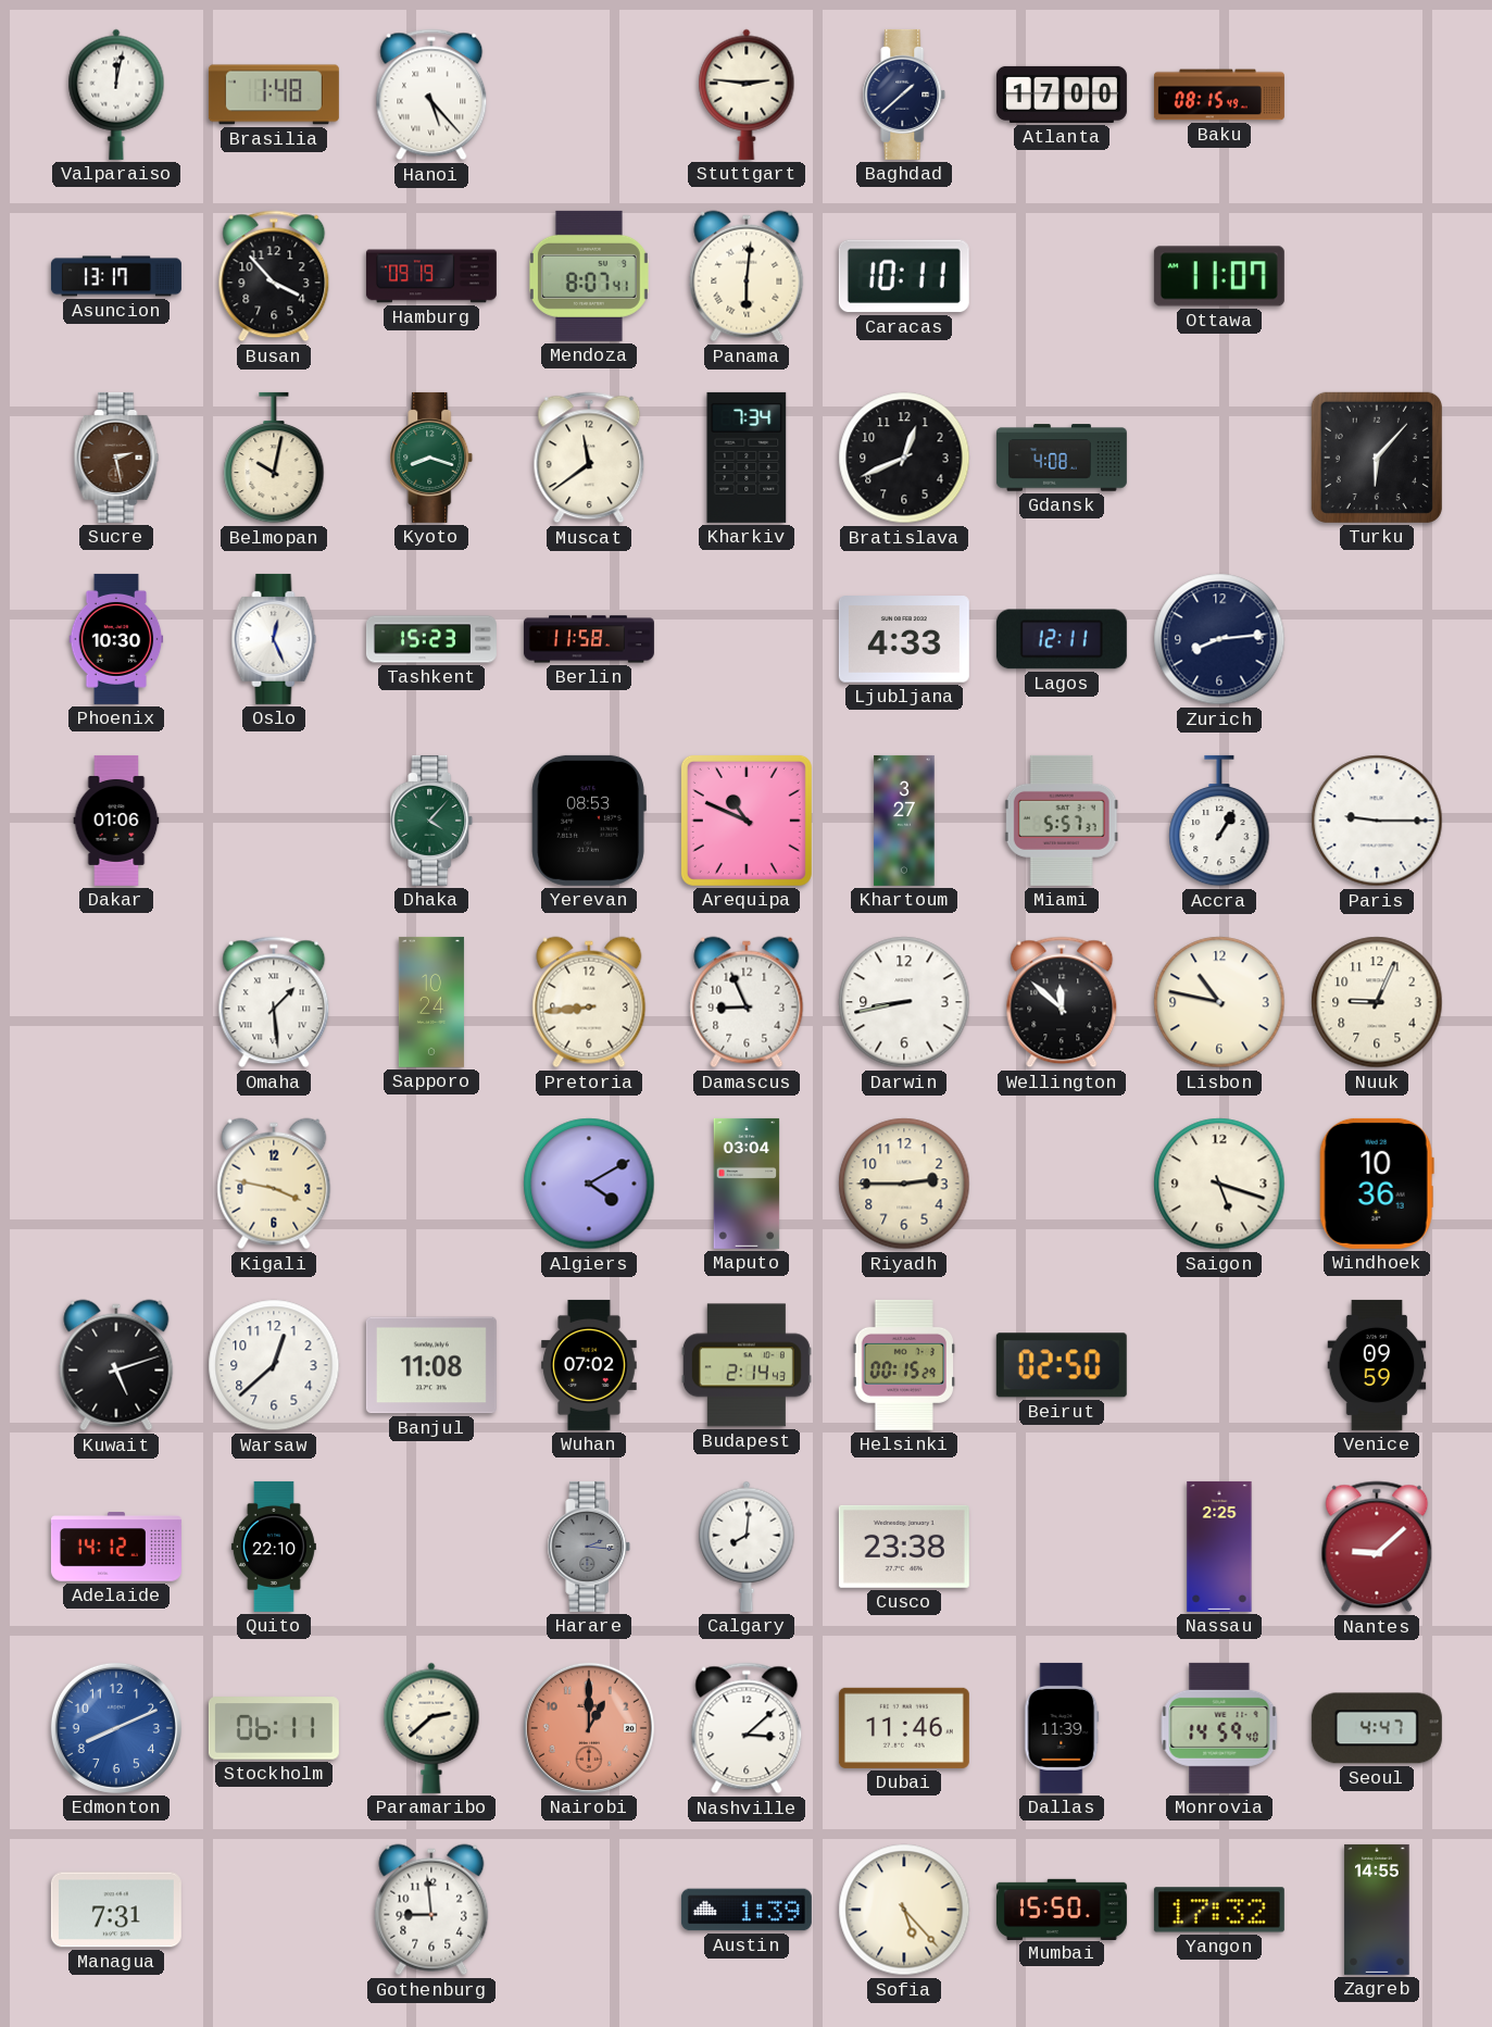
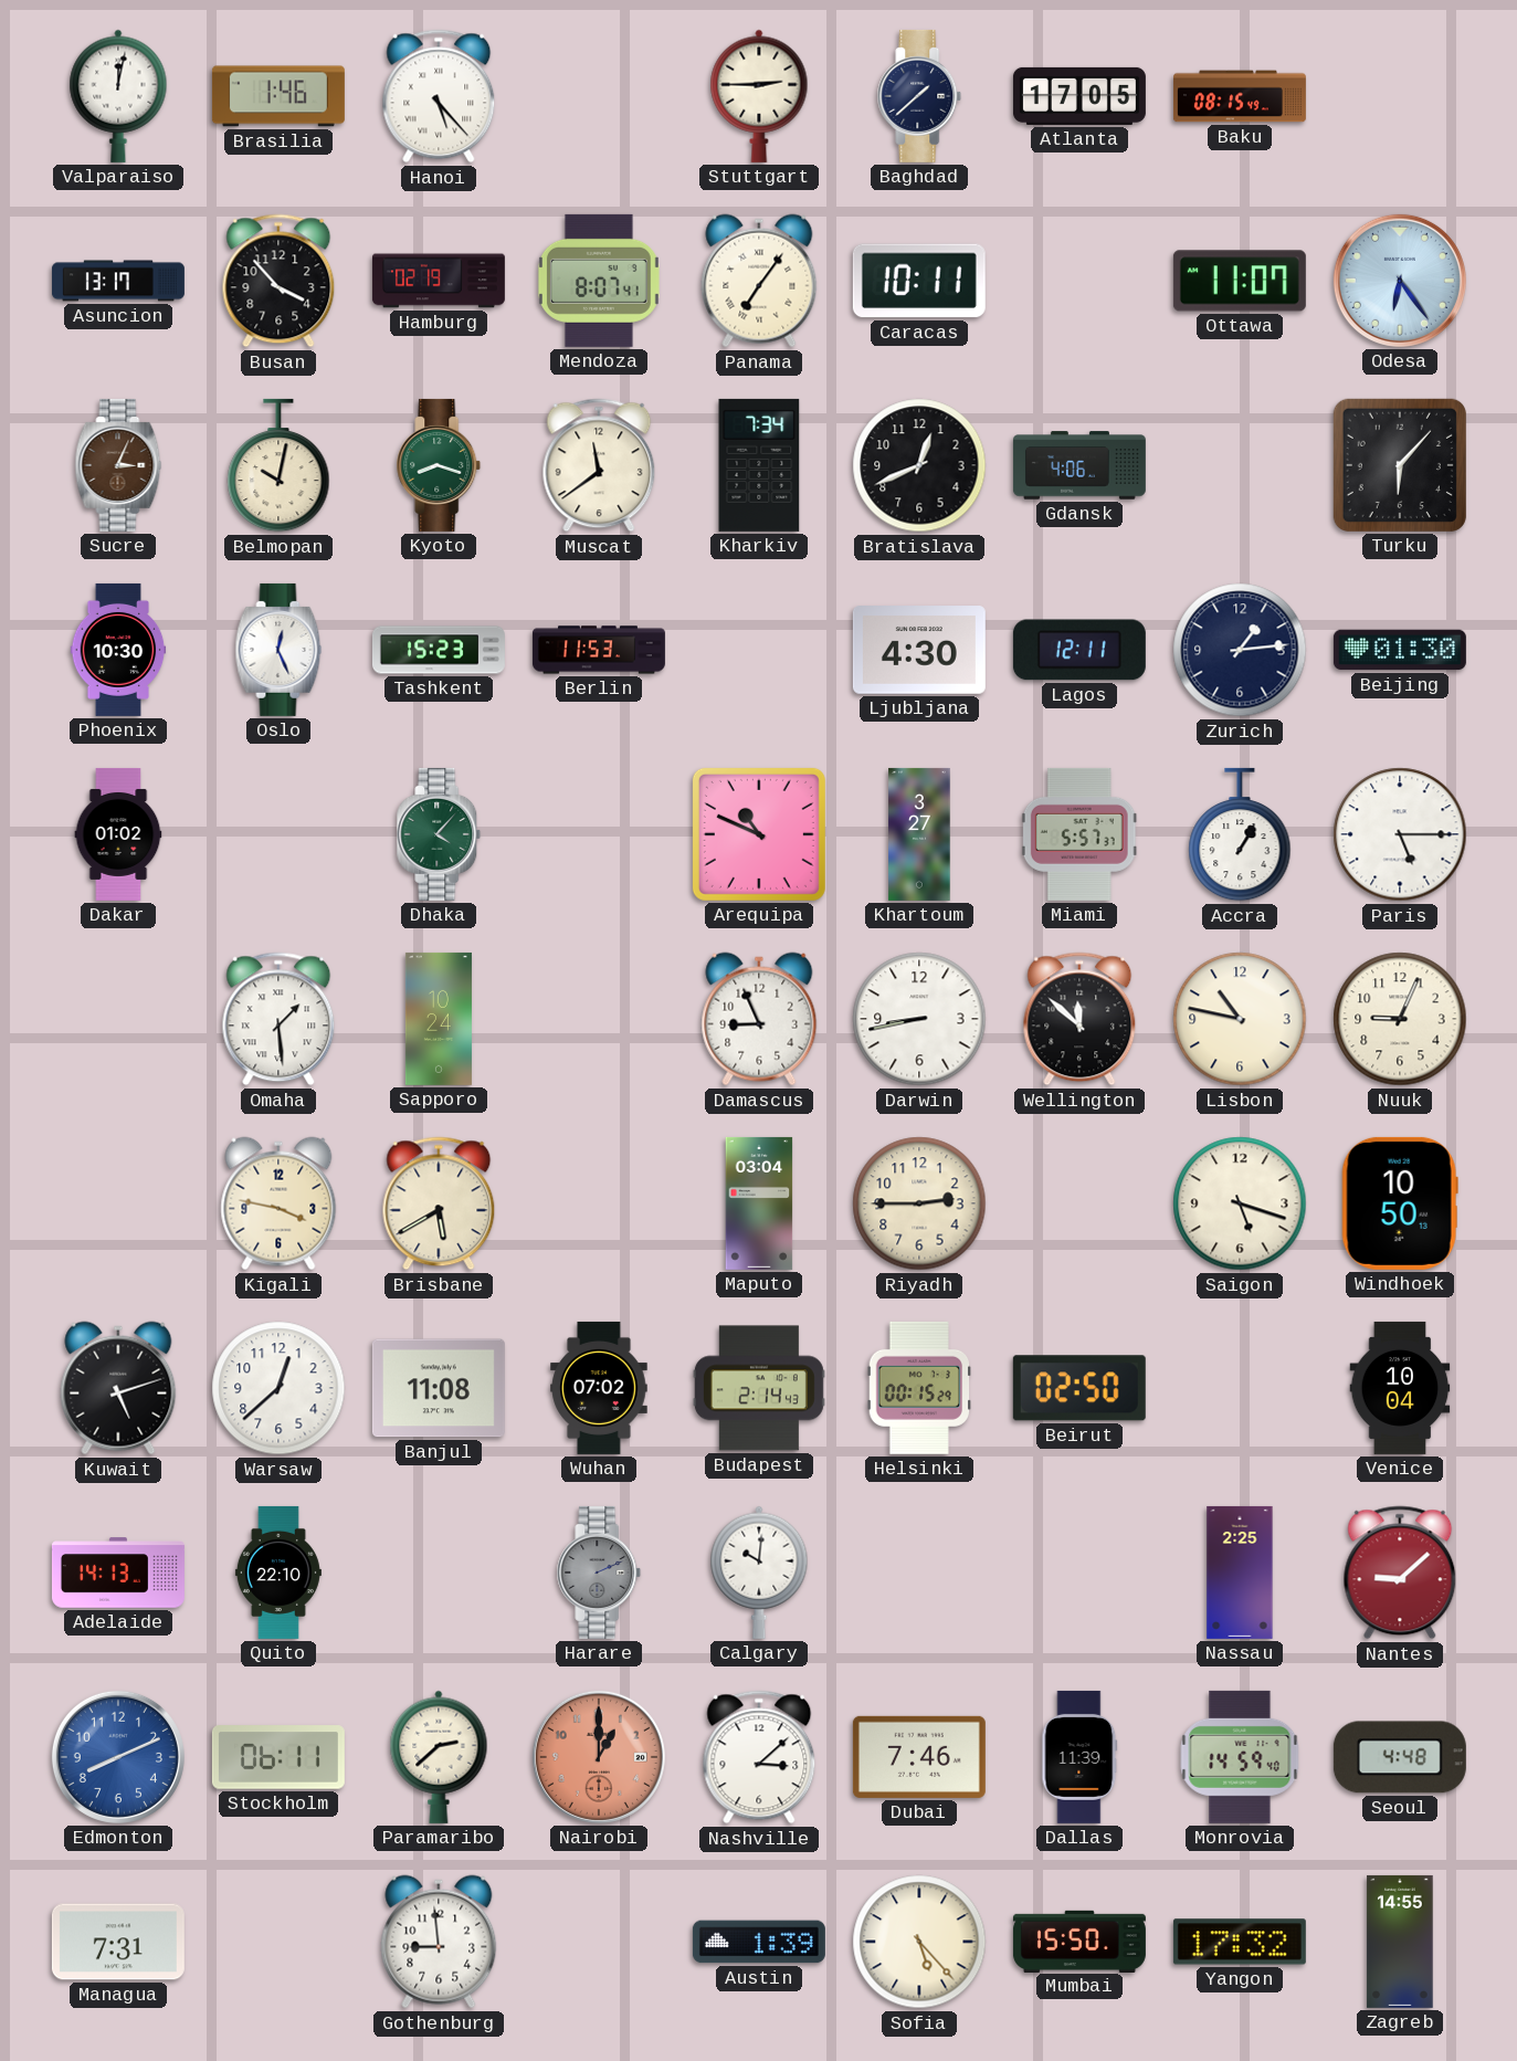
Brasilia: 1:48 -> 1:46 (278, 96)
Stuttgart: 2:46 -> 2:45 (759, 96)
Atlanta: 17:00 -> 17:05 (1079, 96)
Hamburg: 09:19 -> 02:19 (439, 281)
Panama: 6:01 -> 7:06 (759, 281)
Odesa: none -> 6:24 (1400, 281)
Sucre: 2:28 -> 3:04 (118, 465)
Gdansk: 4:08 -> 4:06 (1079, 465)
Berlin: 11:58 -> 11:53 (599, 650)
Ljubljana: 4:33 -> 4:30 (919, 650)
Zurich: 8:14 -> 1:14 (1240, 650)
Beijing: none -> 01:30 (1400, 650)
Dakar: 01:06 -> 01:02 (118, 834)
Yerevan: 08:53 -> none (589, 821)
Paris: 9:15 -> 5:15 (1400, 834)
Pretoria: 8:44 -> none (589, 1002)
Brisbane: none -> 5:40 (439, 1203)
Algiers: 4:10 -> none (589, 1184)
Windhoek: 10:36 -> 10:50 (1400, 1203)
Venice: 09:59 -> 10:04 (1400, 1388)
Adelaide: 14:12 -> 14:13 (118, 1573)
Harare: 2:16 -> 2:11 (599, 1573)
Calgary: 8:01 -> 10:01 (759, 1573)
Cusco: 23:38 -> none (904, 1547)
Dubai: 11:46 -> 7:46 (919, 1757)
Seoul: 4:47 -> 4:48 (1400, 1757)
